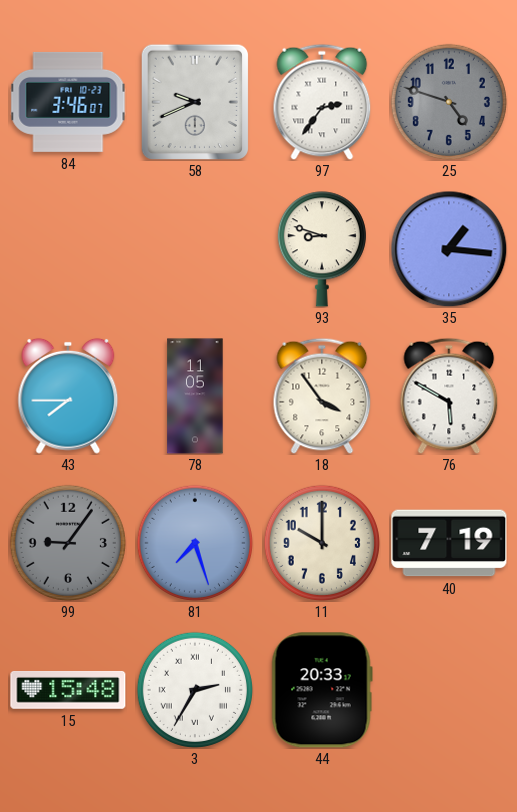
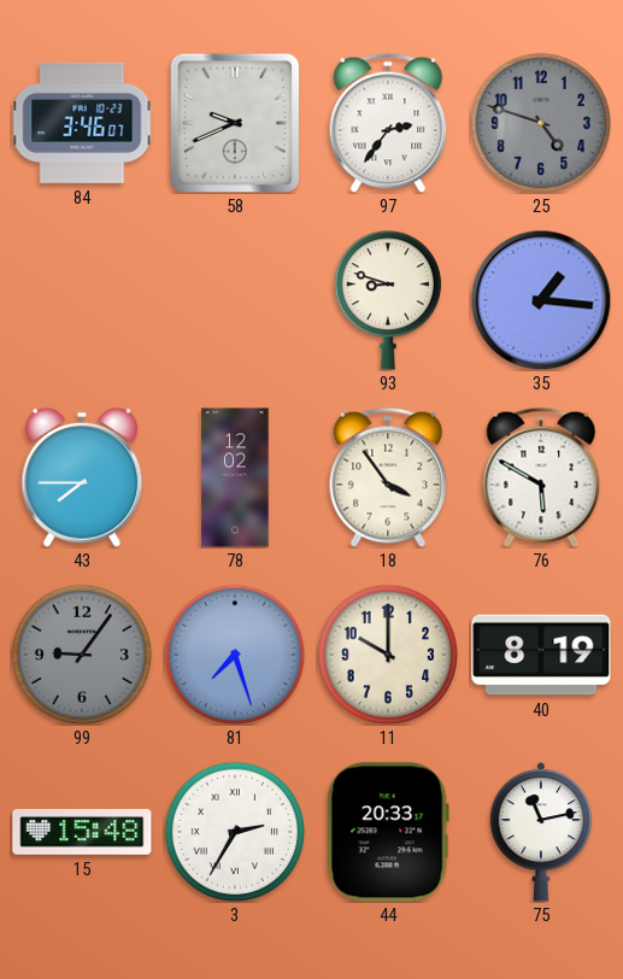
78: 11:05 -> 12:02 (235, 477)
40: 7:19 -> 8:19 (541, 655)
75: none -> 11:13 (541, 833)
